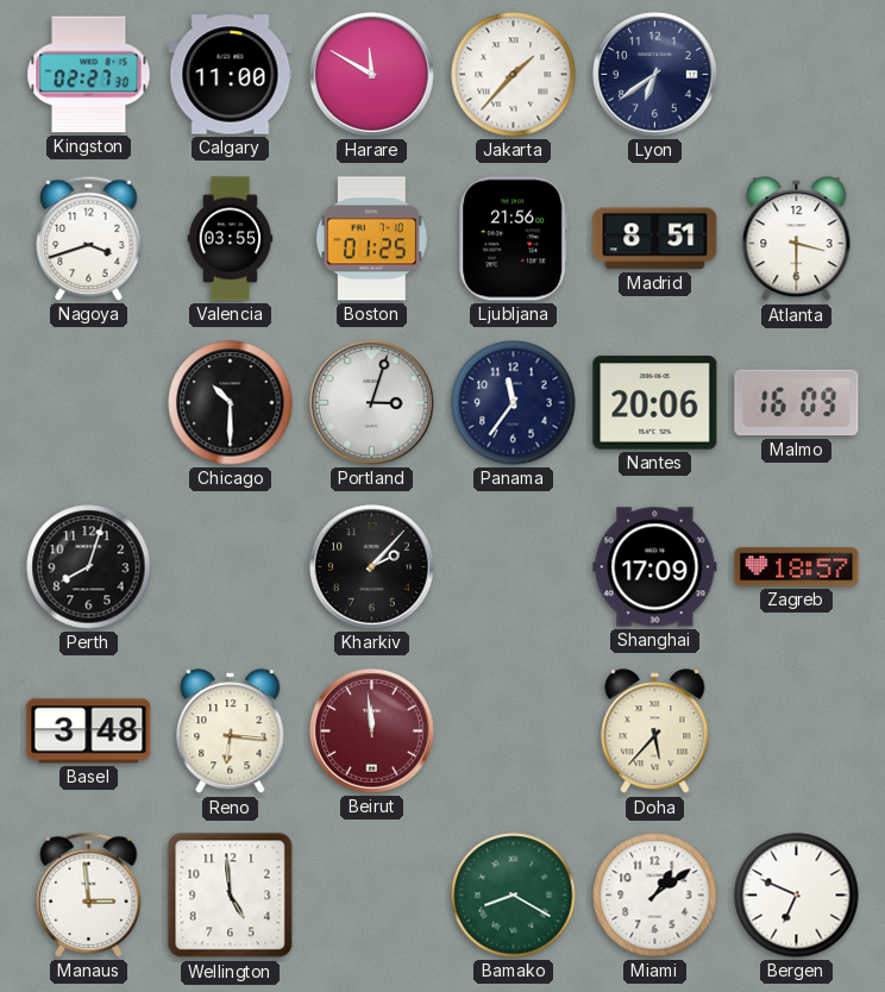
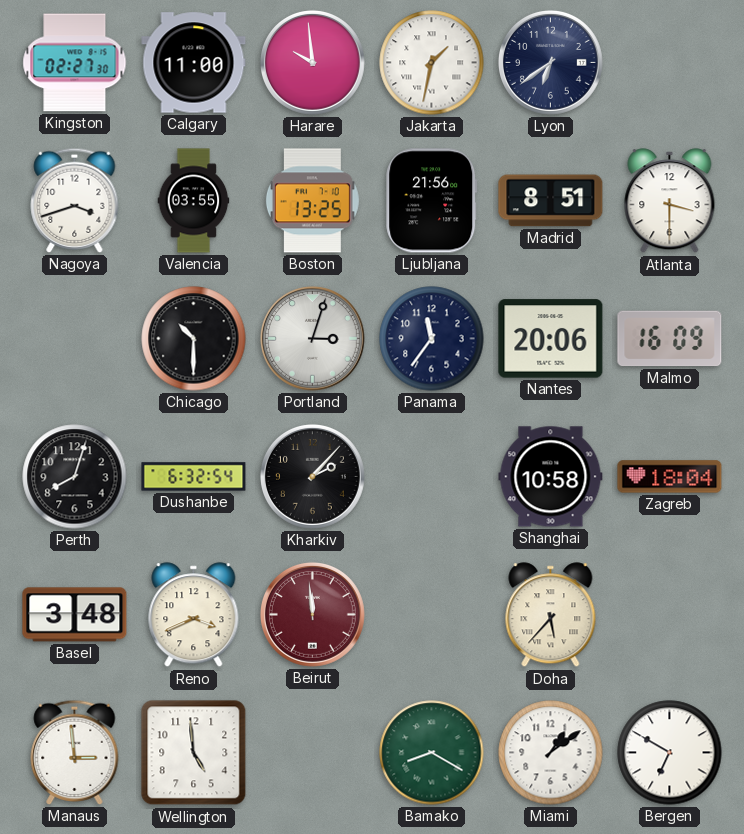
Harare: 11:50 -> 9:59 (312, 62)
Jakarta: 1:37 -> 1:32 (432, 63)
Boston: 01:25 -> 13:25 (312, 201)
Dushanbe: none -> 6:32 (194, 477)
Shanghai: 17:09 -> 10:58 (551, 477)
Zagreb: 18:57 -> 18:04 (670, 477)
Reno: 6:16 -> 3:41 (194, 615)
Bergen: 6:49 -> 6:50 (670, 753)
